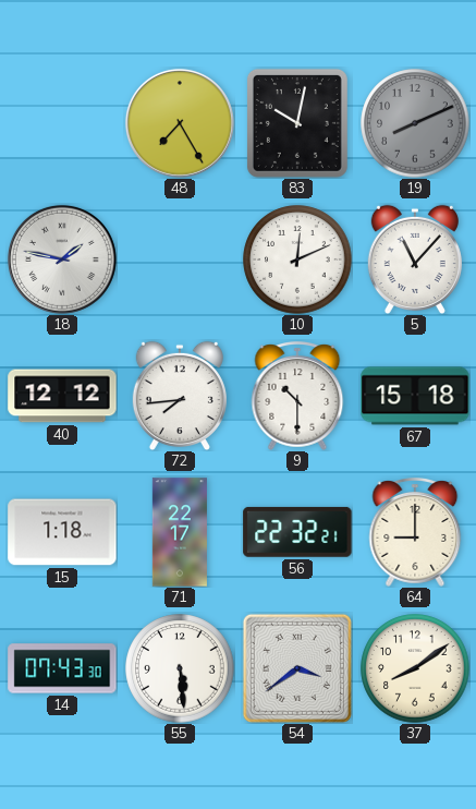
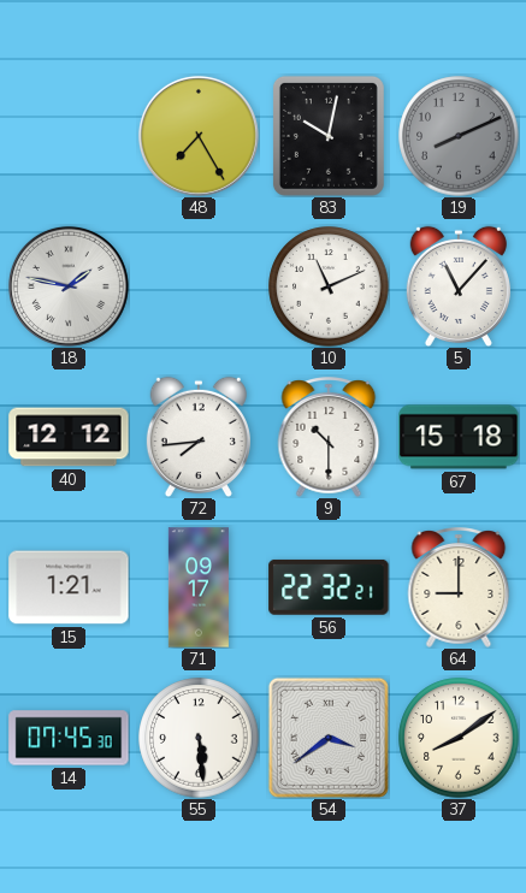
10: 12:11 -> 11:11 (329, 286)
15: 1:18 -> 1:21 (69, 587)
71: 22:17 -> 09:17 (199, 587)
14: 07:43 -> 07:45 (69, 738)
